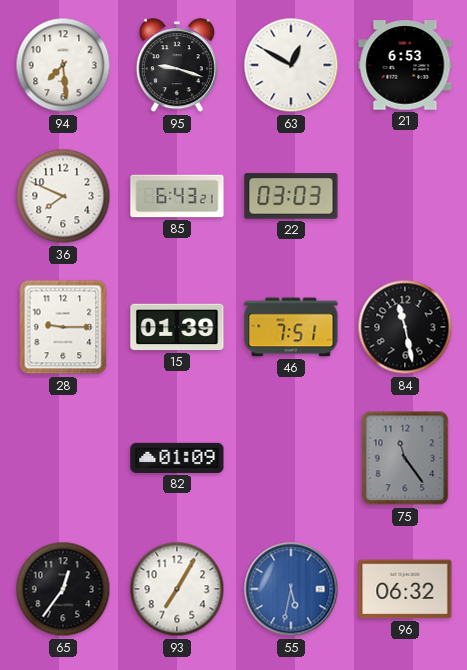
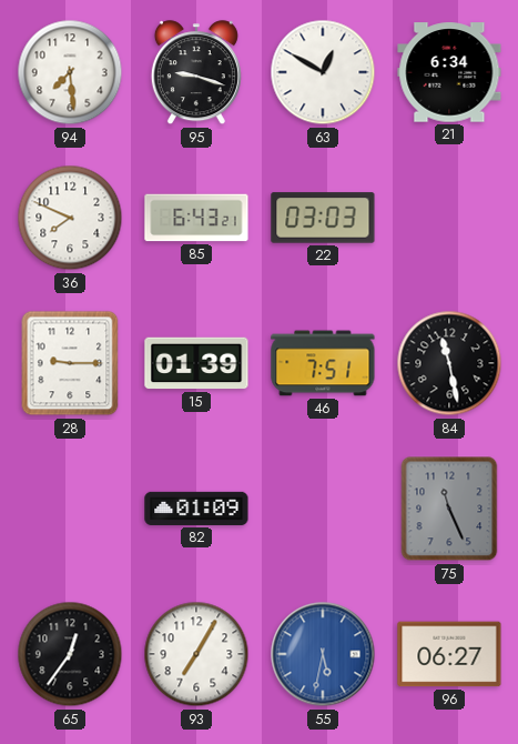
21: 6:53 -> 6:34 (449, 72)
75: 11:24 -> 11:26 (449, 509)
96: 06:32 -> 06:27 (449, 654)
